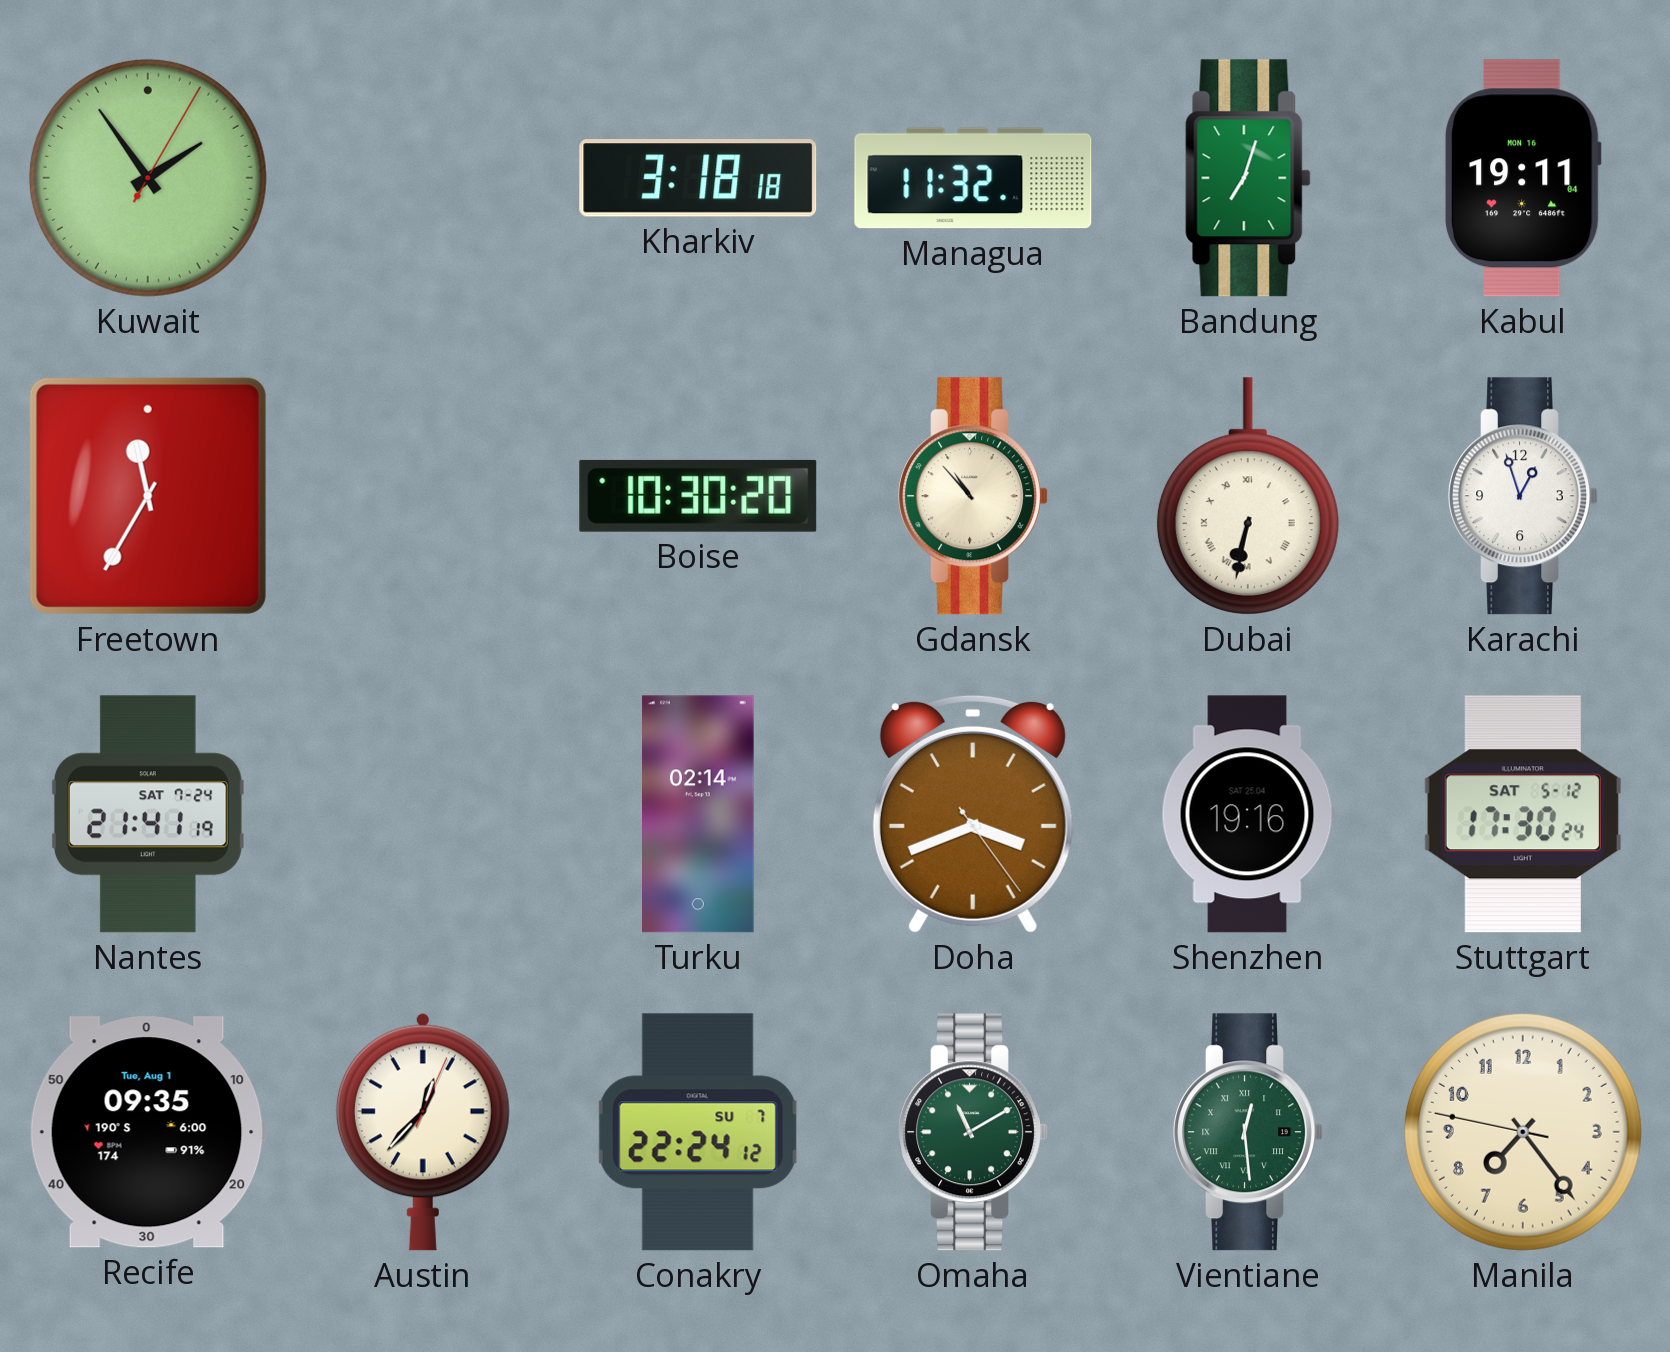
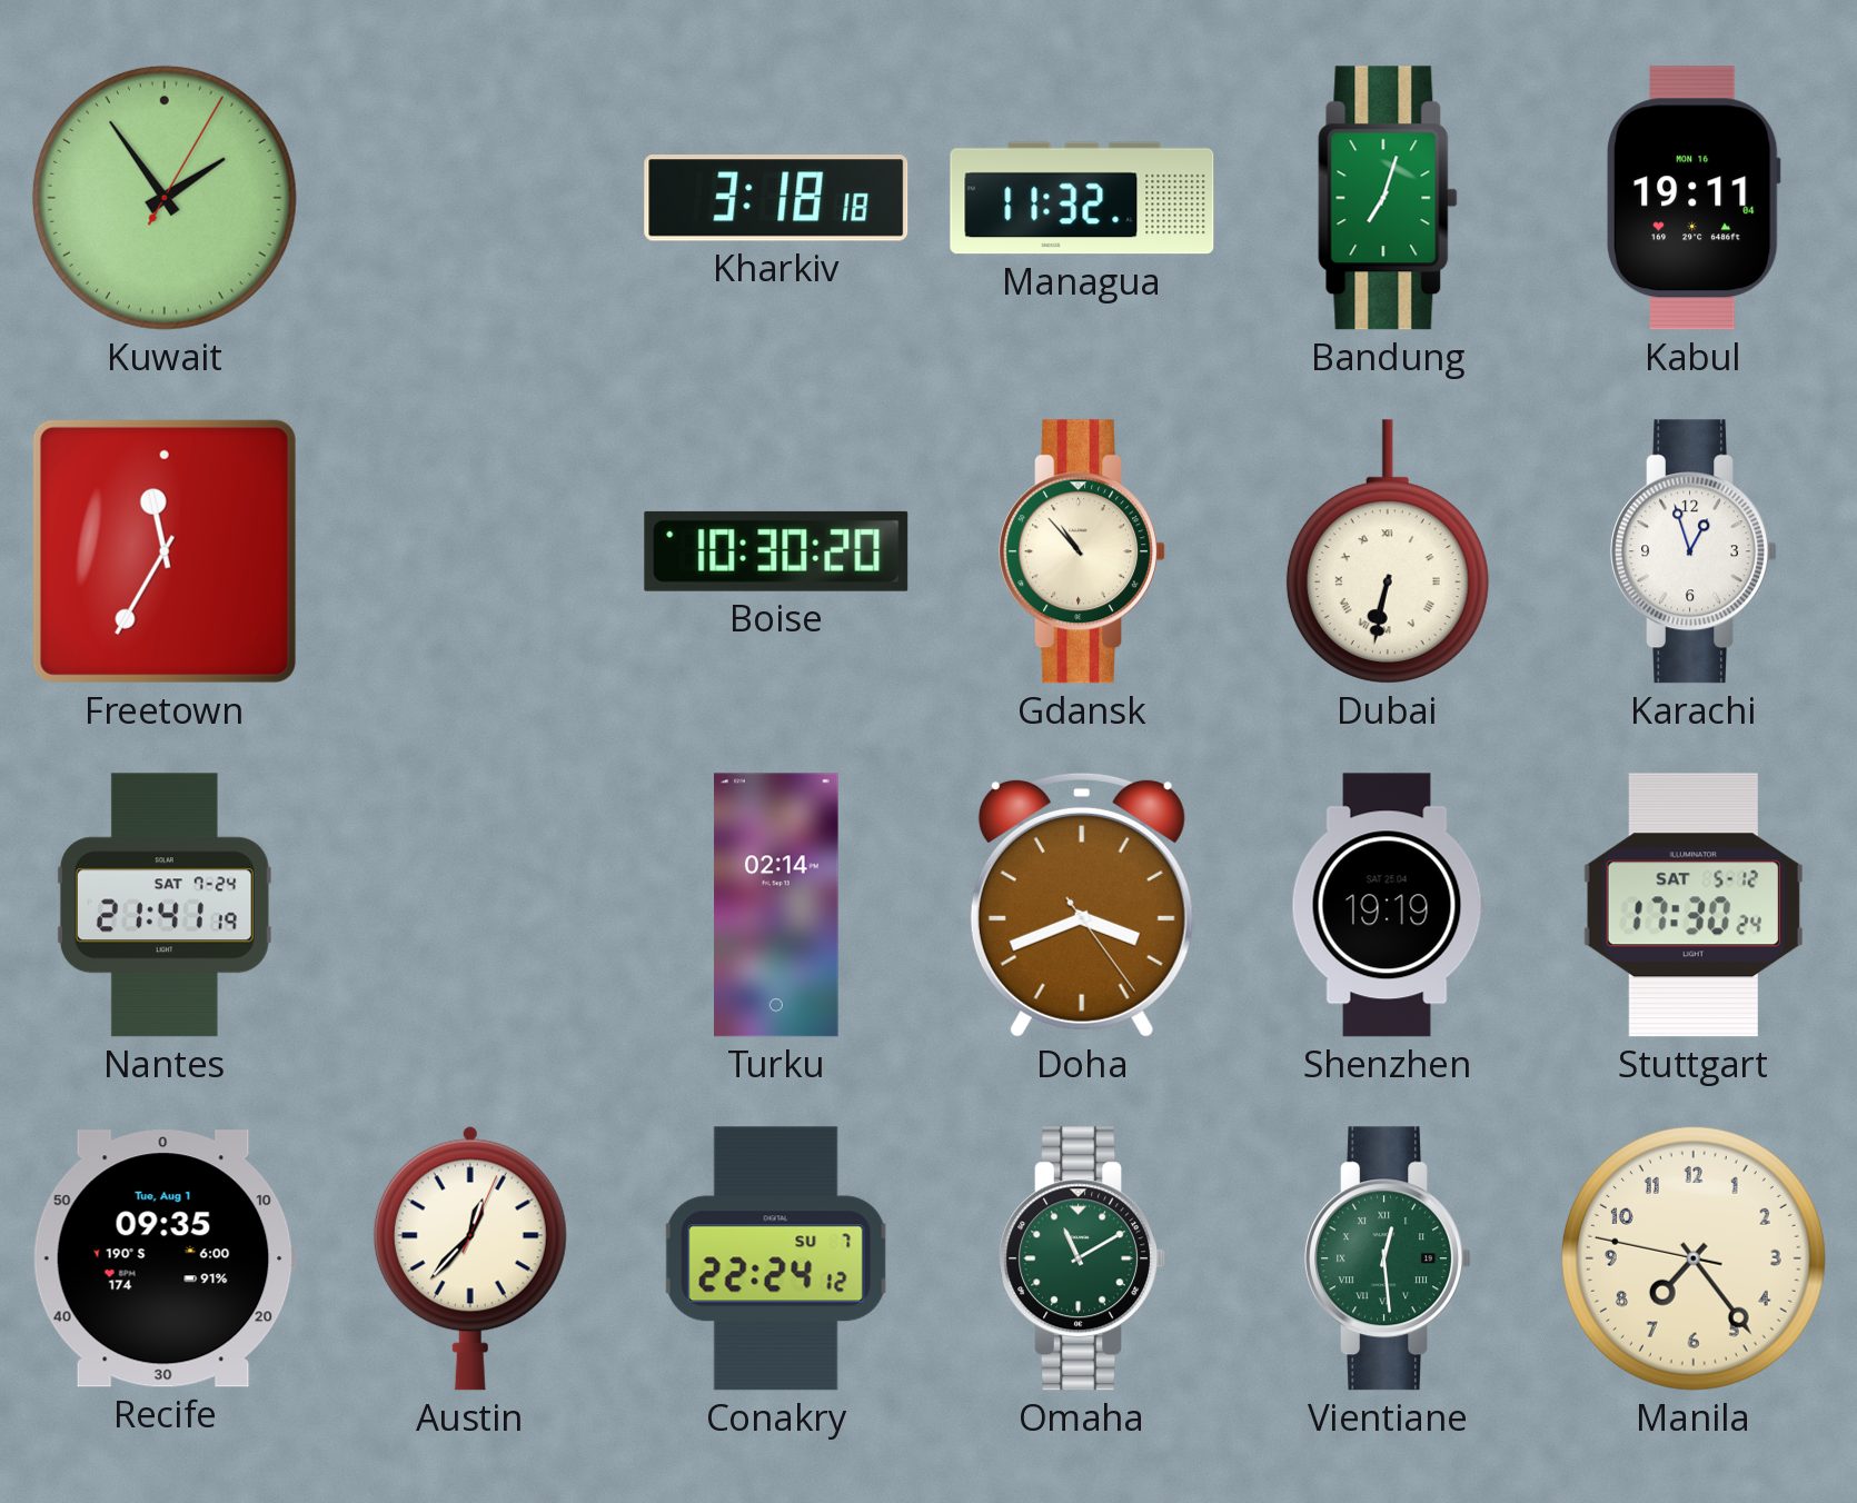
Shenzhen: 19:16 -> 19:19 (1388, 905)
